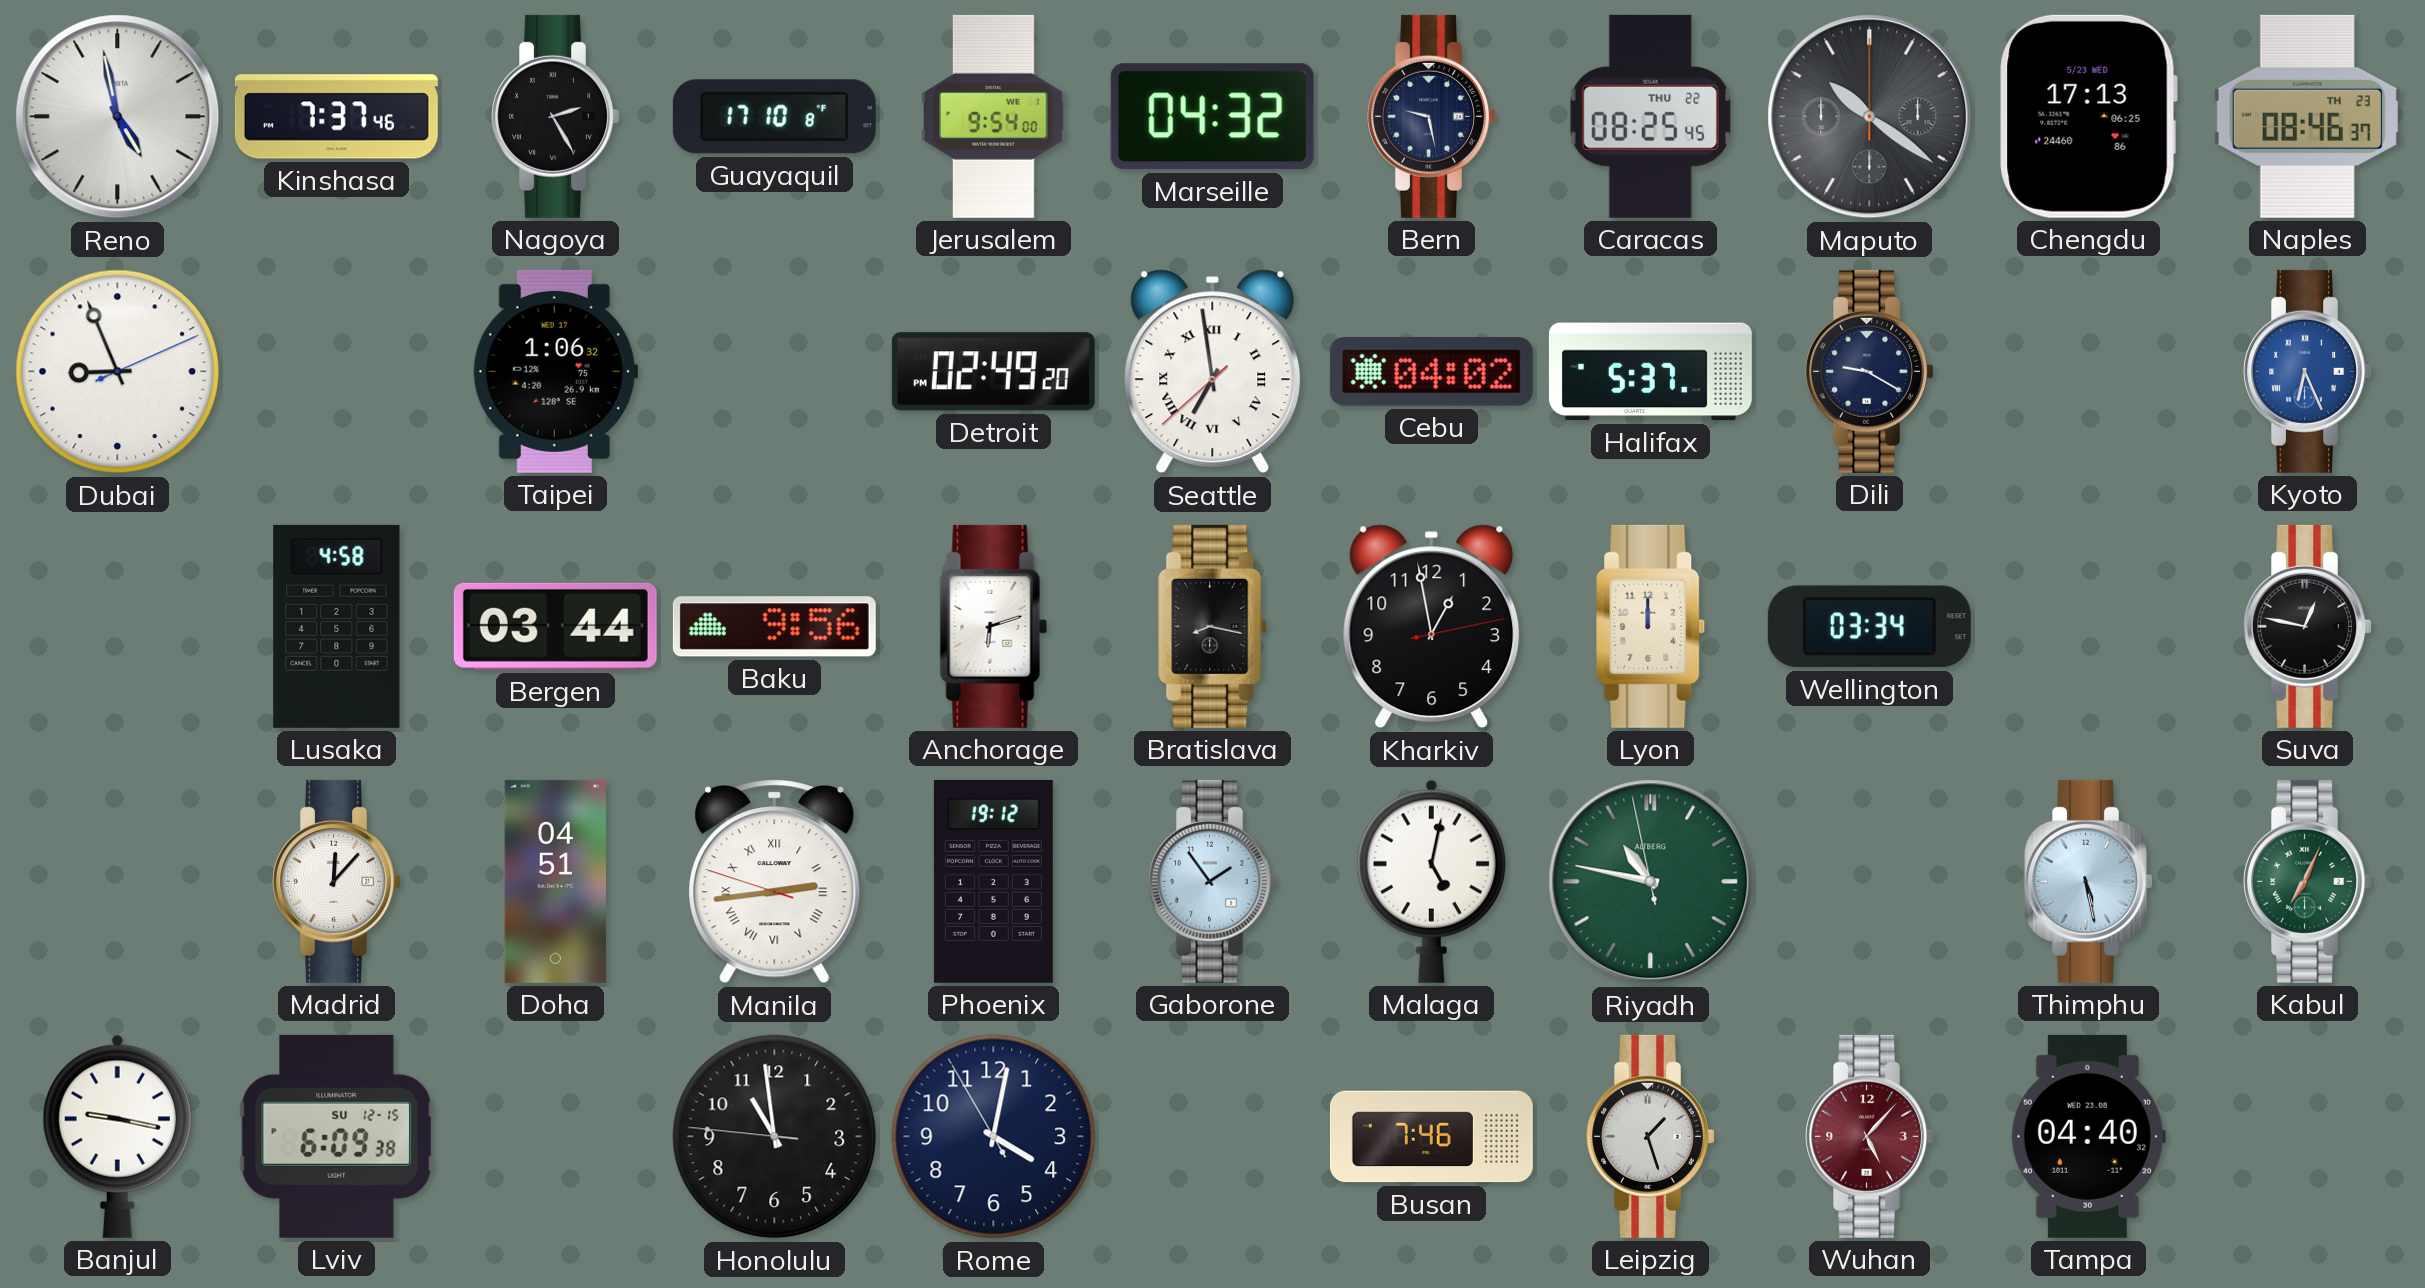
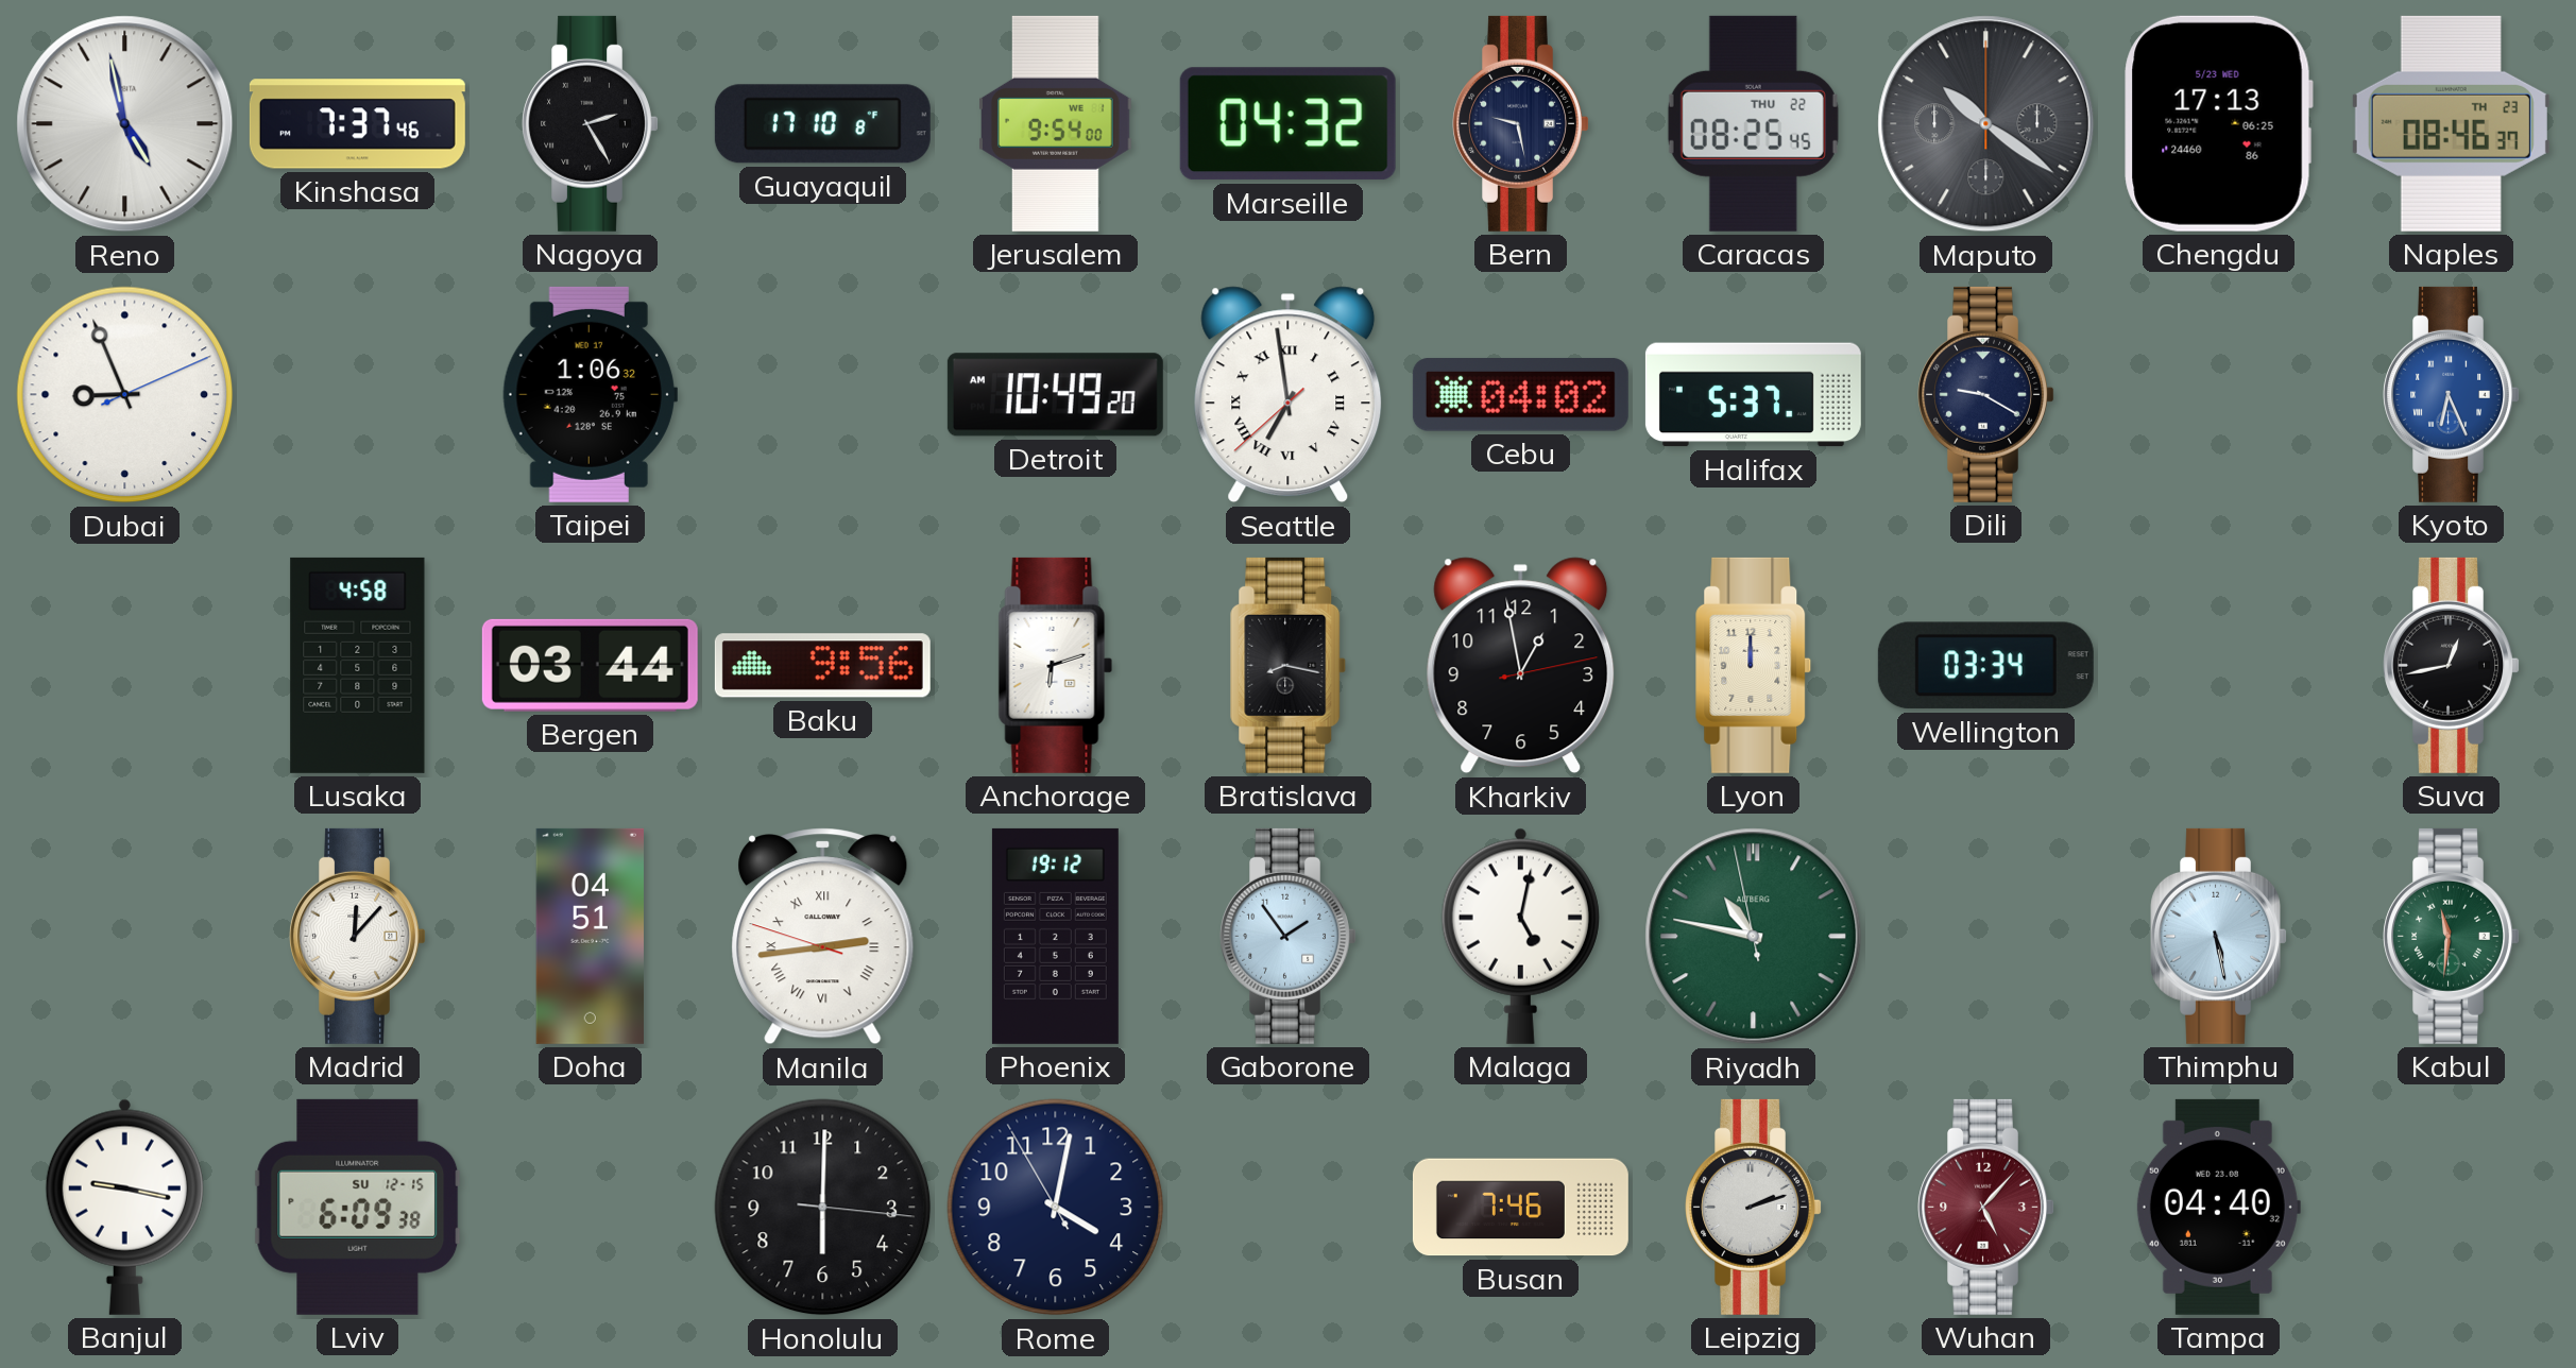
Detroit: 02:49 -> 10:49 (1055, 395)
Suva: 12:47 -> 12:43 (2451, 665)
Kabul: 7:04 -> 11:31 (2451, 936)
Honolulu: 10:58 -> 6:00 (823, 1208)
Leipzig: 1:27 -> 2:12 (1753, 1207)
